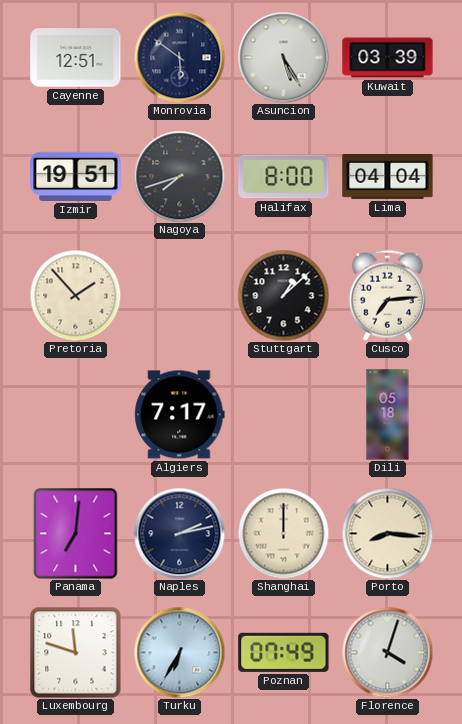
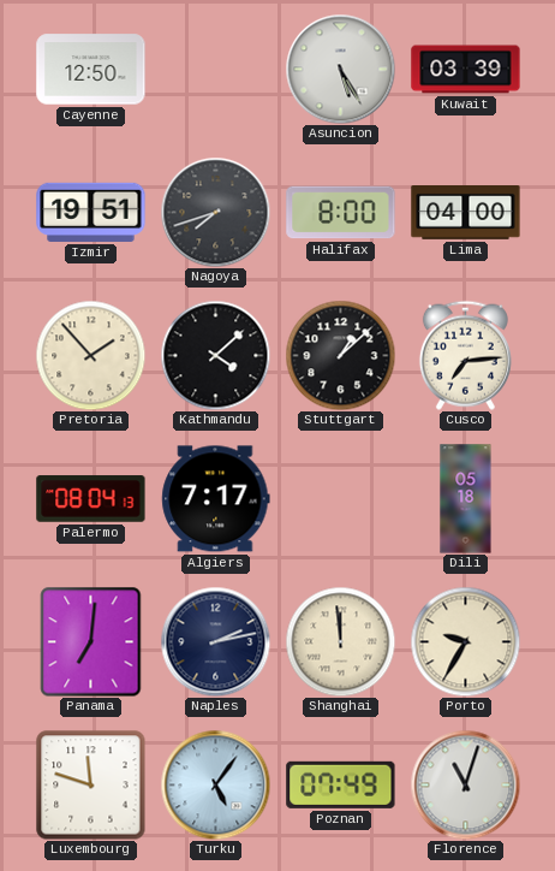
Cayenne: 12:51 -> 12:50 (91, 70)
Monrovia: 5:51 -> none (179, 57)
Lima: 04:04 -> 04:00 (466, 213)
Kathmandu: none -> 4:08 (215, 355)
Palermo: none -> 08:04 (91, 499)
Shanghai: 12:00 -> 11:59 (340, 641)
Porto: 8:16 -> 9:35 (465, 641)
Turku: 6:35 -> 5:06 (215, 784)
Florence: 4:03 -> 11:03 (465, 784)
